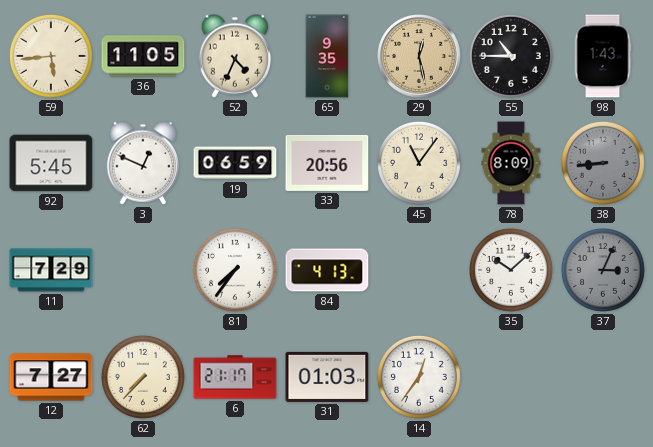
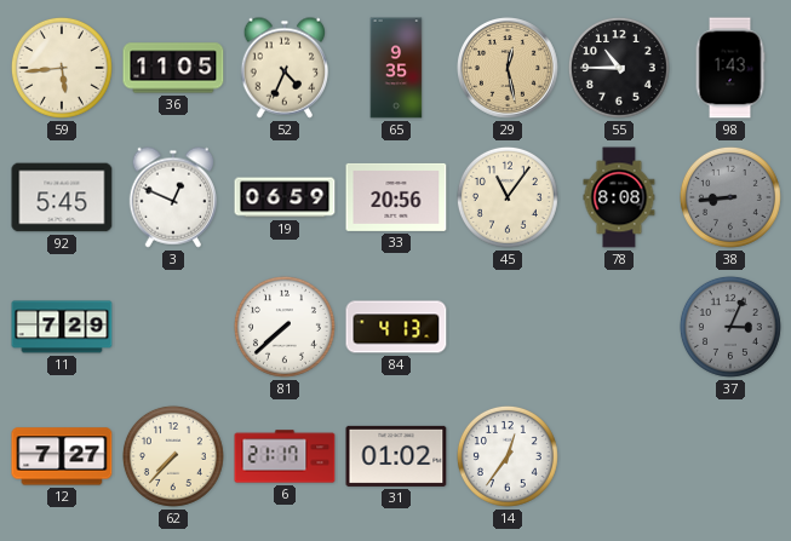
78: 8:09 -> 8:08 (619, 197)
81: 7:36 -> 7:38 (285, 327)
35: 10:08 -> none (511, 270)
31: 01:03 -> 01:02 (396, 456)
